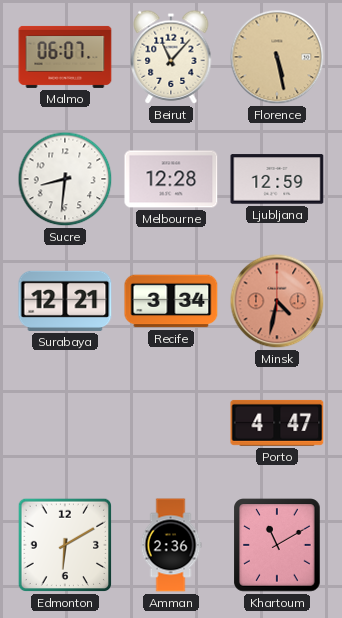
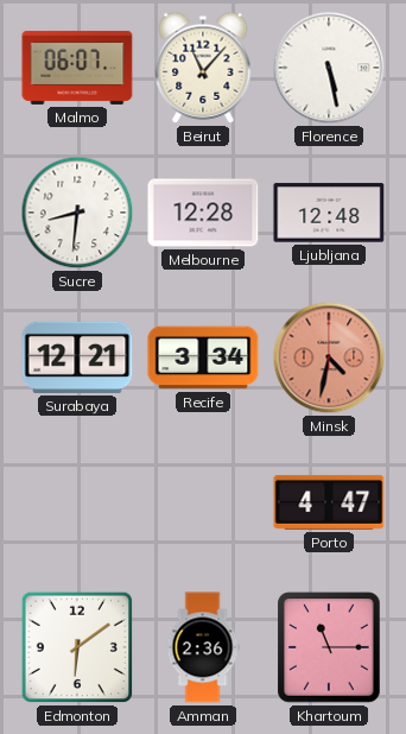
Florence dial: champagne -> white (329, 68)
Ljubljana: 12:59 -> 12:48 (329, 213)
Edmonton: 6:10 -> 6:09 (77, 647)
Khartoum: 11:10 -> 11:15 (329, 647)
